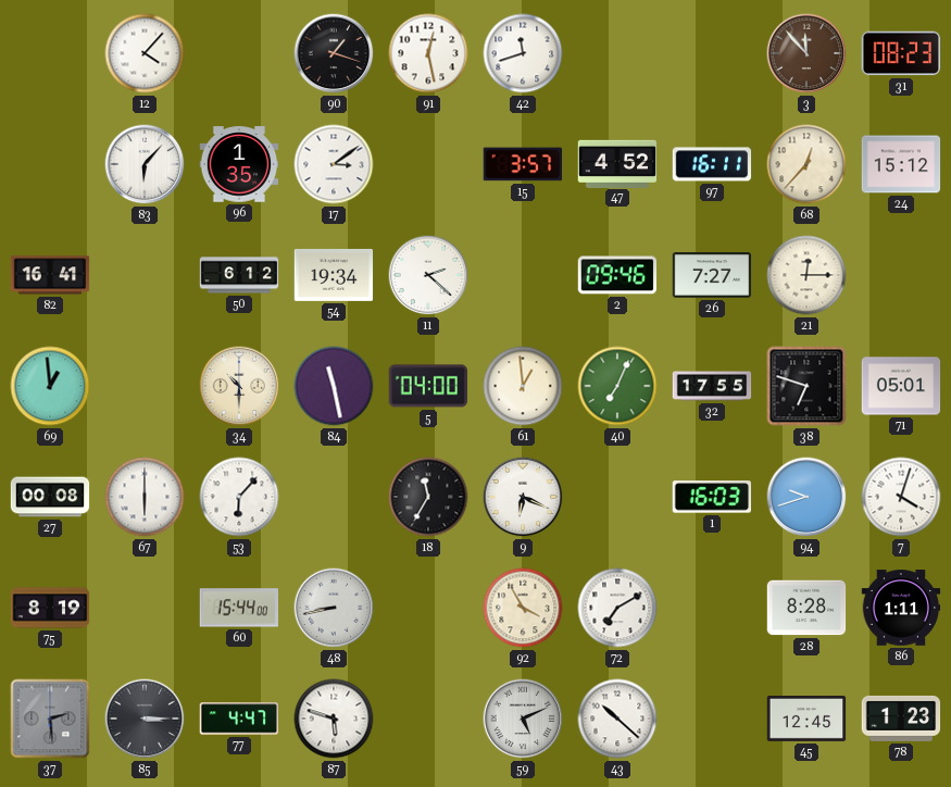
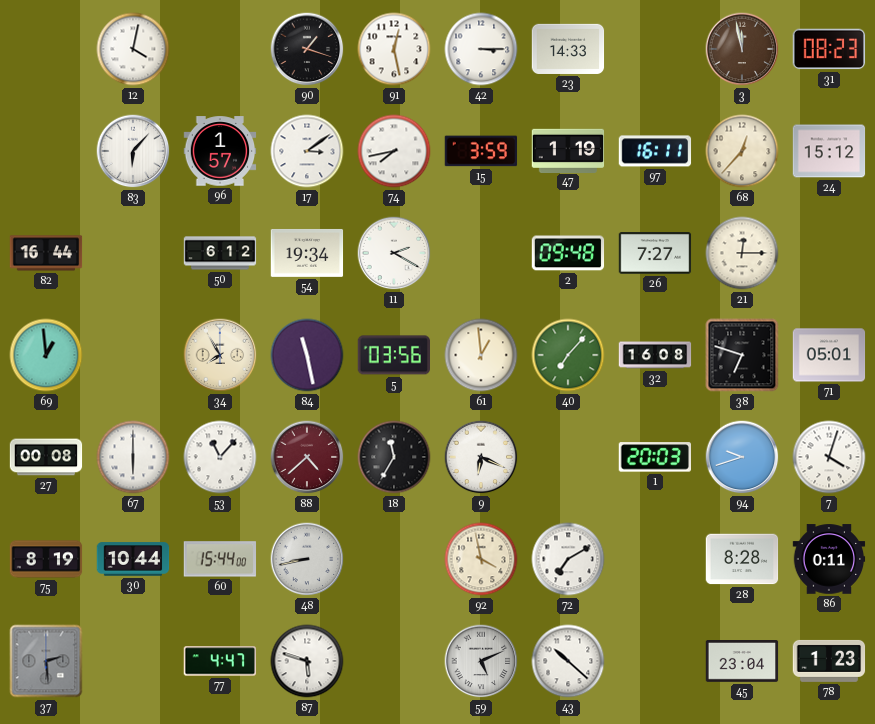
12: 4:07 -> 4:02 (133, 49)
42: 11:42 -> 3:15 (481, 49)
23: none -> 14:33 (568, 49)
3: 11:53 -> 11:58 (742, 49)
96: 1:35 -> 1:57 (220, 151)
74: none -> 7:43 (394, 151)
15: 3:57 -> 3:59 (481, 151)
47: 4:52 -> 1:19 (568, 150)
82: 16:41 -> 16:44 (46, 253)
11: 2:22 -> 2:20 (394, 253)
2: 09:46 -> 09:48 (568, 253)
34: 10:30 -> 7:55 (220, 355)
5: 04:00 -> 03:56 (393, 355)
40: 7:04 -> 7:07 (568, 355)
32: 17:55 -> 16:08 (655, 355)
53: 6:07 -> 11:07 (220, 457)
88: none -> 4:38 (307, 457)
1: 16:03 -> 20:03 (654, 457)
30: none -> 10:44 (133, 559)
92: 3:55 -> 3:58 (481, 559)
86: 1:11 -> 0:11 (829, 559)
85: 3:15 -> none (145, 719)
45: 12:45 -> 23:04 (742, 662)
